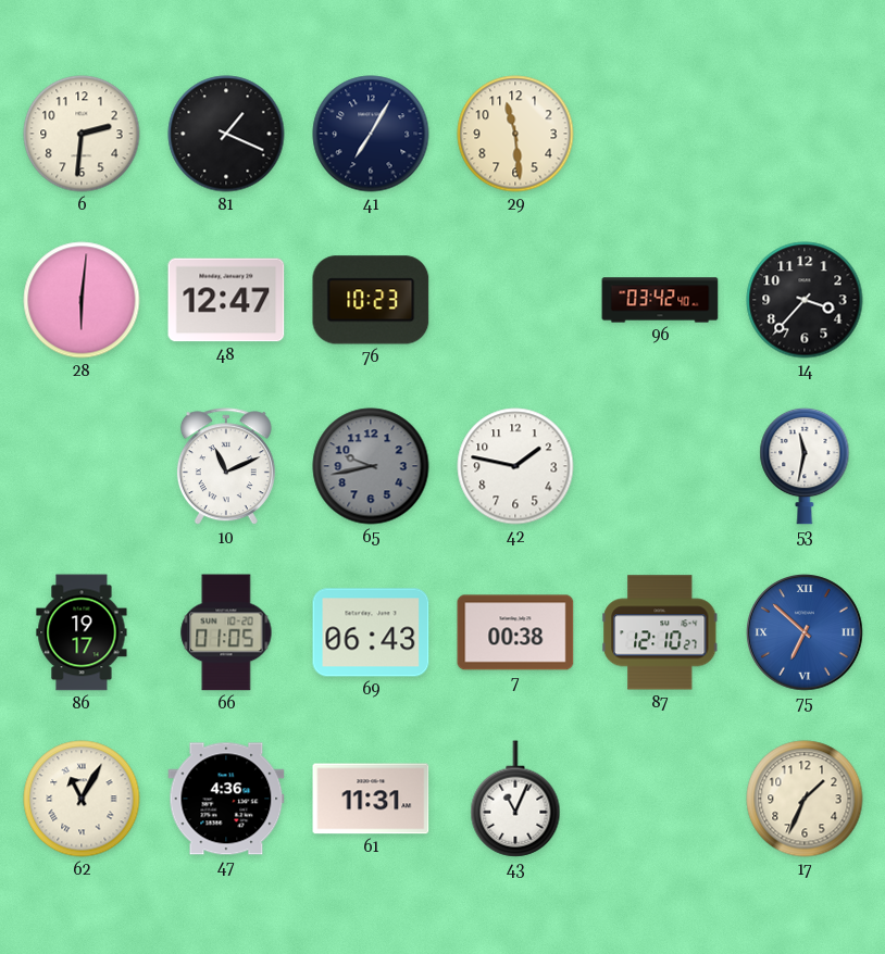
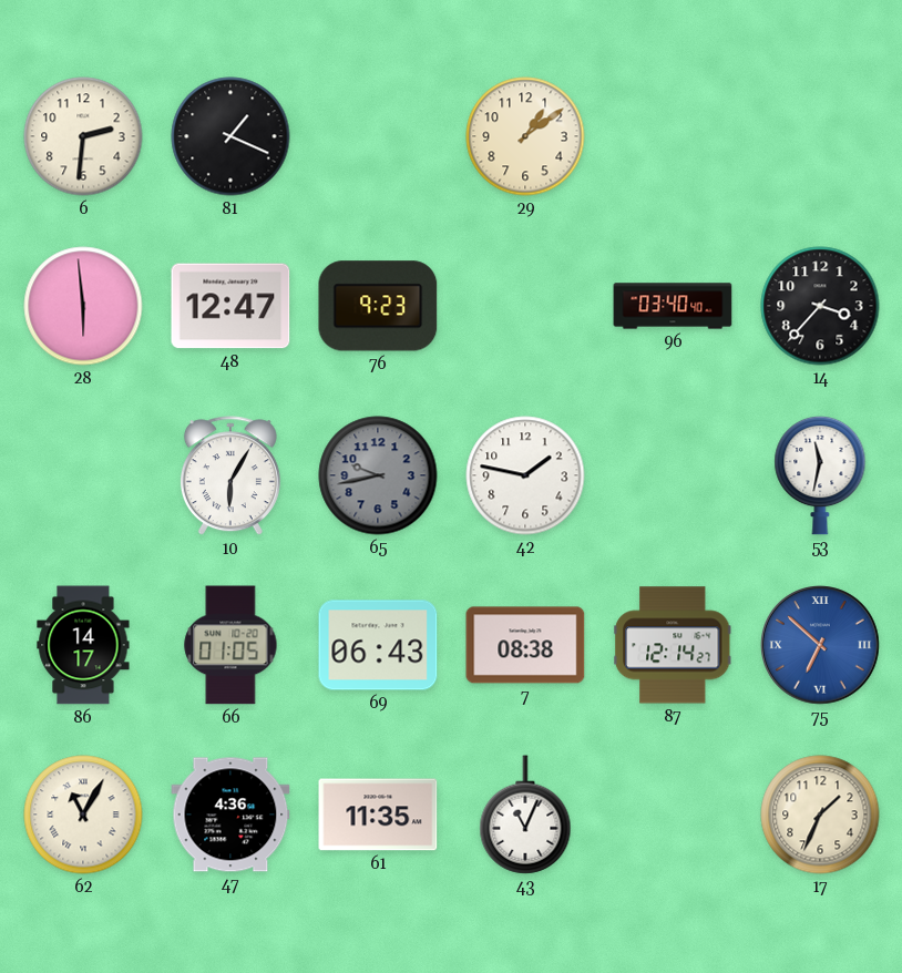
41: 7:05 -> none (371, 134)
29: 11:29 -> 1:09 (525, 136)
28: 6:01 -> 5:59 (83, 306)
76: 10:23 -> 9:23 (378, 306)
96: 03:42 -> 03:40 (673, 306)
10: 11:11 -> 6:05 (230, 477)
86: 19:17 -> 14:17 (83, 645)
7: 00:38 -> 08:38 (525, 645)
87: 12:10 -> 12:14 (673, 645)
61: 11:31 -> 11:35 (378, 815)
